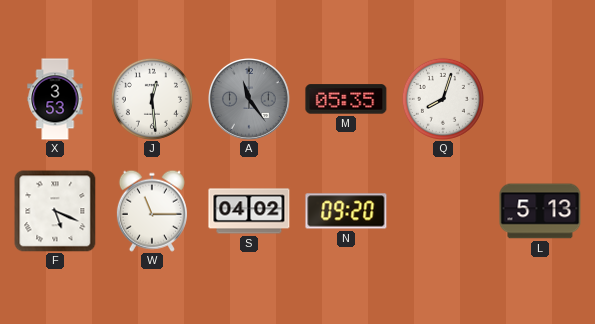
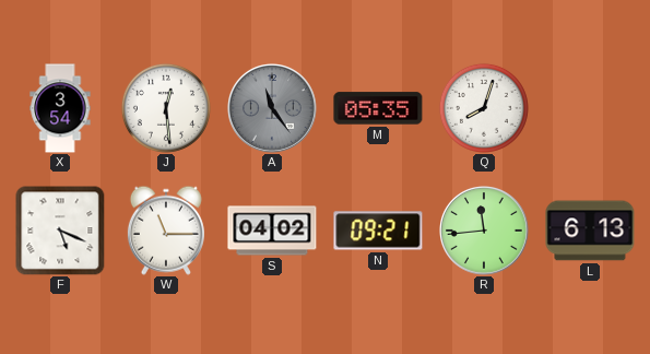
X: 3:53 -> 3:54 (60, 108)
N: 09:20 -> 09:21 (378, 231)
R: none -> 11:44 (485, 232)
L: 5:13 -> 6:13 (590, 231)
